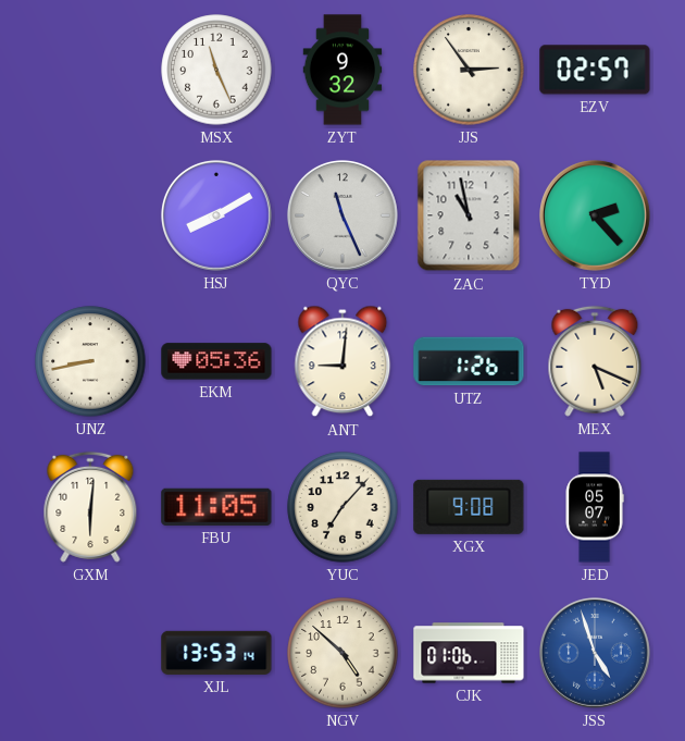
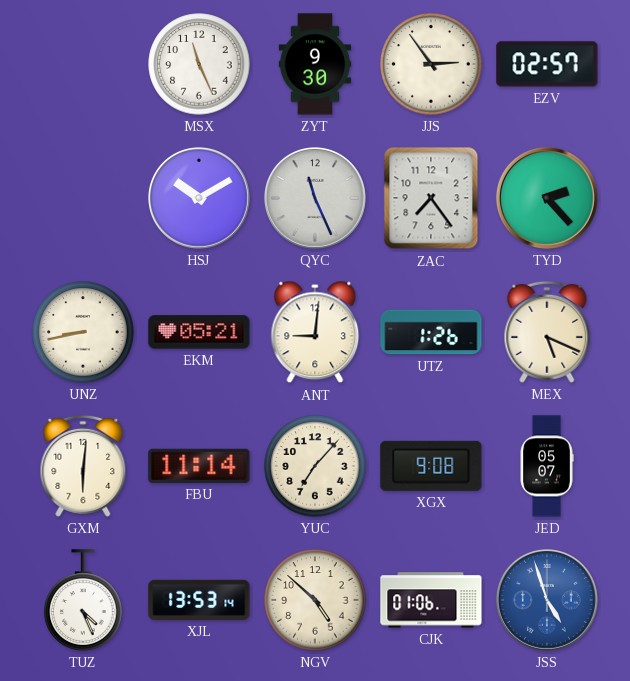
ZYT: 9:32 -> 9:30 (315, 64)
HSJ: 8:10 -> 10:10 (199, 198)
ZAC: 10:58 -> 7:24 (431, 198)
EKM: 05:36 -> 05:21 (199, 332)
FBU: 11:05 -> 11:14 (199, 466)
TUZ: none -> 4:26 (83, 600)
